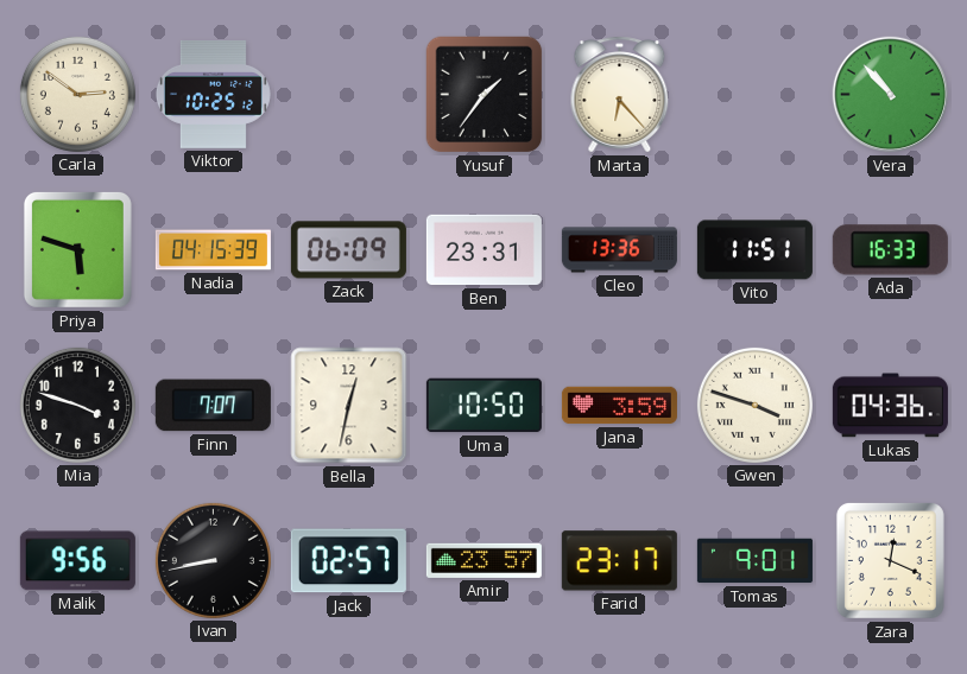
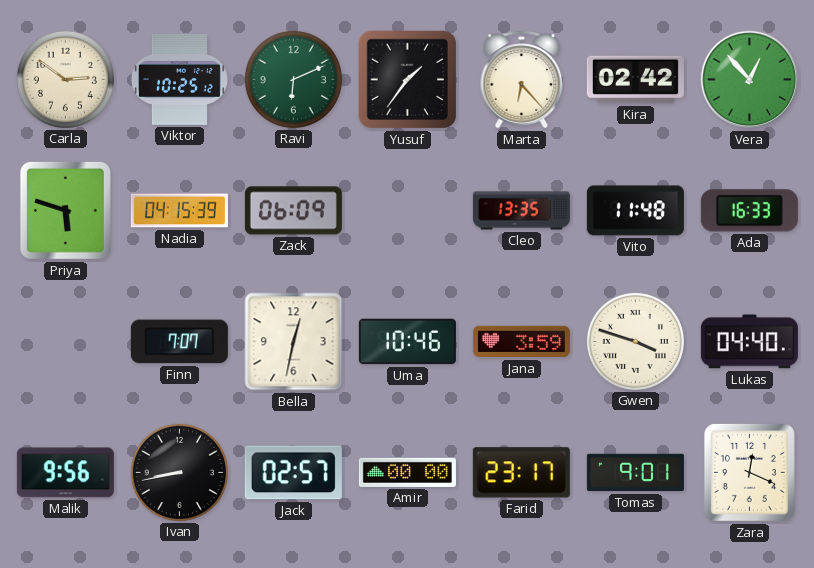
Ravi: none -> 6:11 (293, 79)
Kira: none -> 02:42 (635, 80)
Vera: 10:53 -> 12:53 (750, 80)
Ben: 23:31 -> none (483, 250)
Cleo: 13:36 -> 13:35 (521, 211)
Vito: 11:51 -> 11:48 (635, 211)
Mia: 3:48 -> none (77, 405)
Uma: 10:50 -> 10:46 (407, 342)
Lukas: 04:36 -> 04:40 (749, 342)
Amir: 23:57 -> 00:00 (407, 472)
